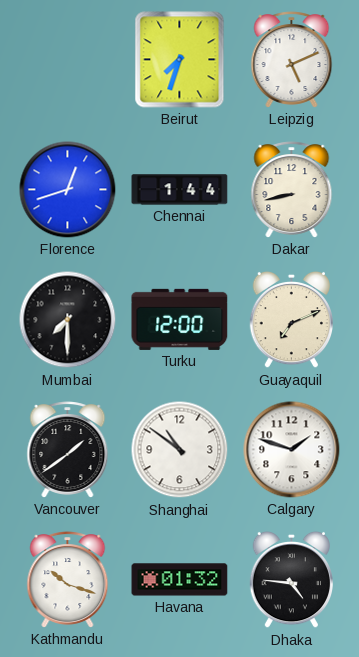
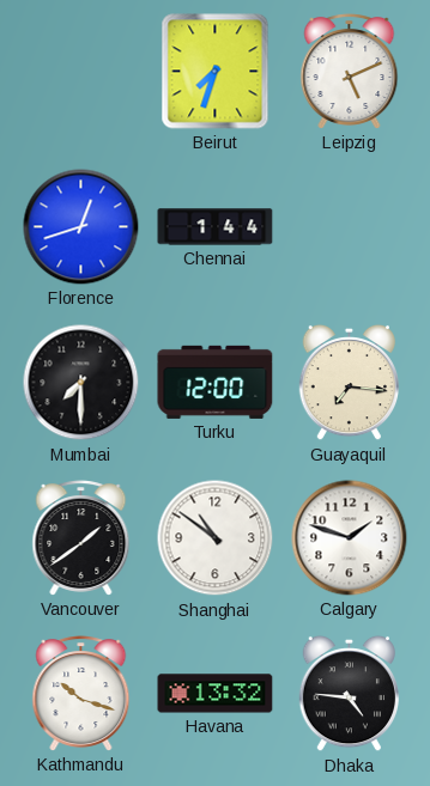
Dakar: 8:43 -> none (292, 190)
Guayaquil: 7:11 -> 7:16 (349, 383)
Havana: 01:32 -> 13:32 (216, 694)
